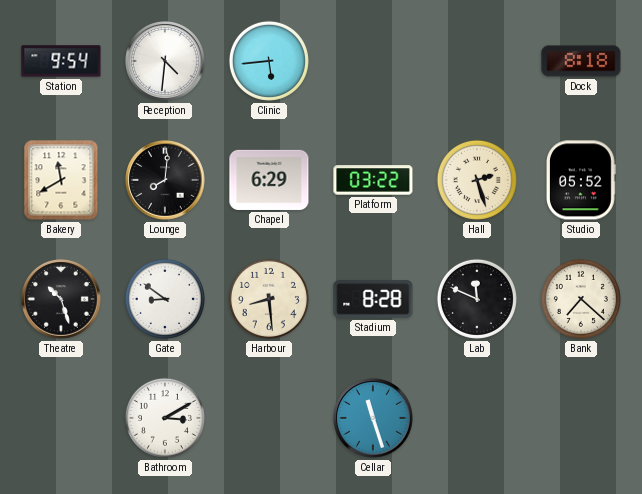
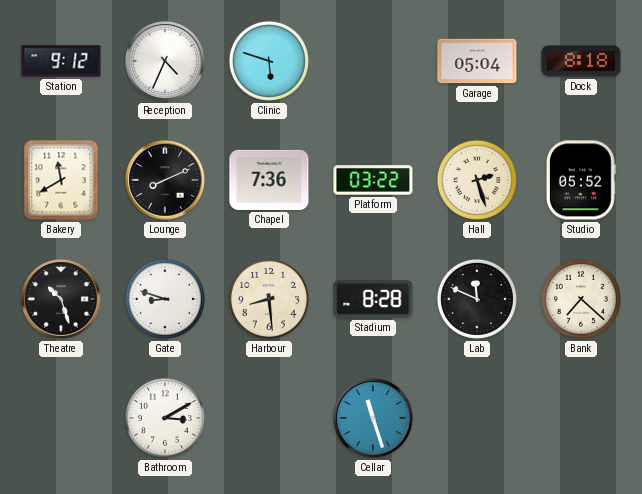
Station: 9:54 -> 9:12 (61, 61)
Reception: 4:31 -> 4:34 (166, 62)
Clinic: 5:44 -> 5:48 (269, 61)
Garage: none -> 05:04 (477, 61)
Lounge: 8:01 -> 8:11 (166, 181)
Chapel: 6:29 -> 7:36 (269, 180)
Gate: 8:51 -> 8:48 (165, 299)
